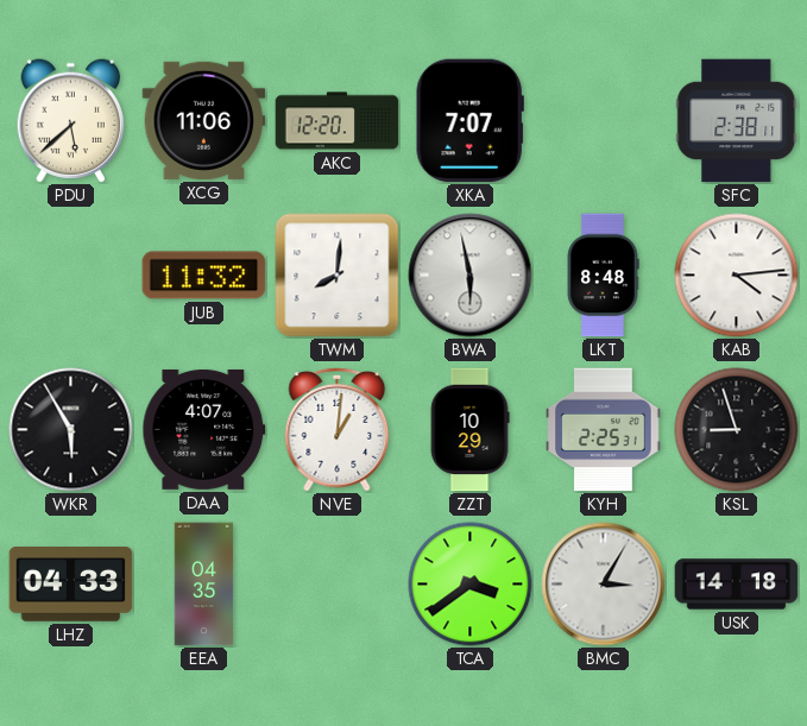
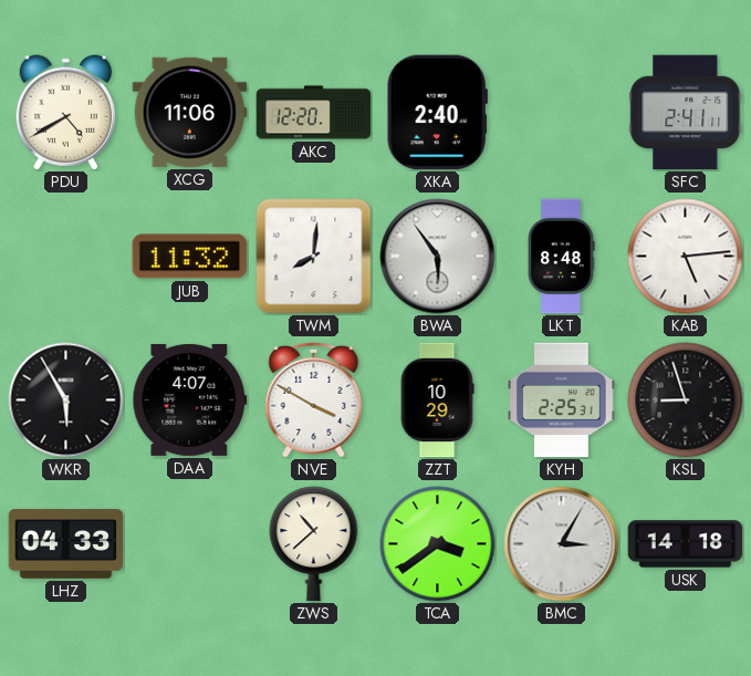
PDU: 5:38 -> 4:40 (66, 113)
XKA: 7:07 -> 2:40 (437, 113)
SFC: 2:38 -> 2:41 (686, 113)
BWA: 5:58 -> 5:54 (438, 257)
KAB: 4:14 -> 5:14 (686, 257)
NVE: 1:01 -> 3:50 (314, 399)
EEA: 04:35 -> none (204, 585)
ZWS: none -> 10:38 (314, 544)
